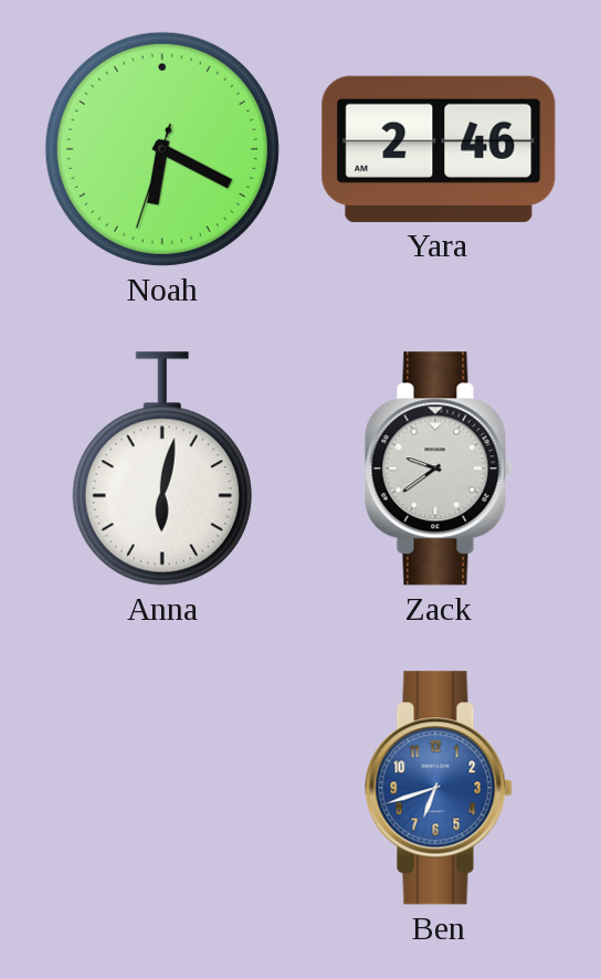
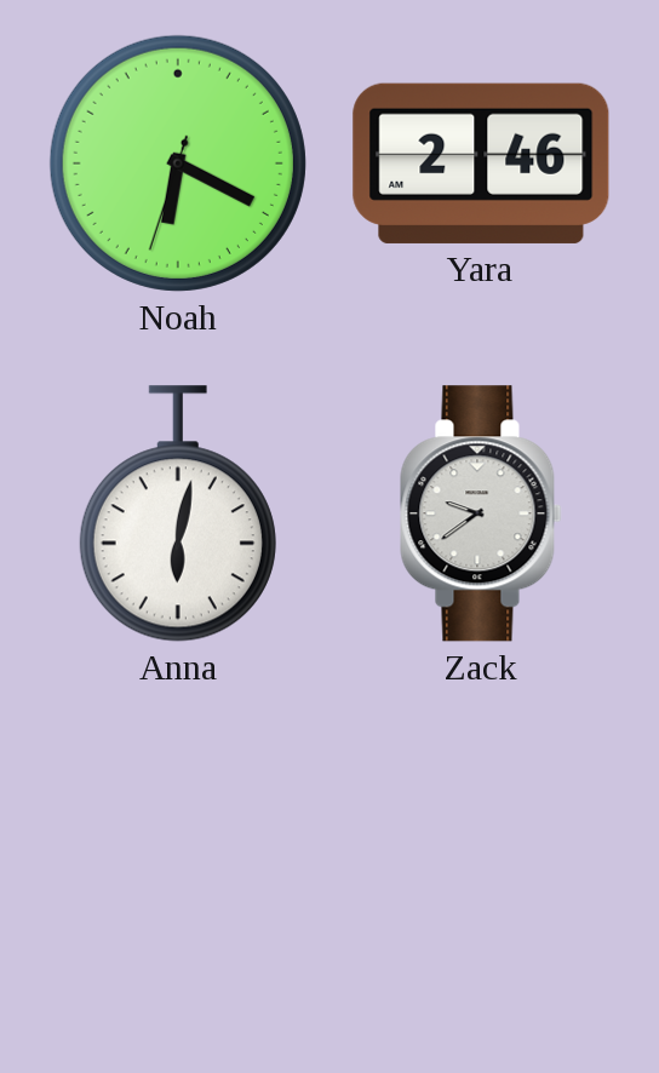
Ben: 6:42 -> none (439, 788)
